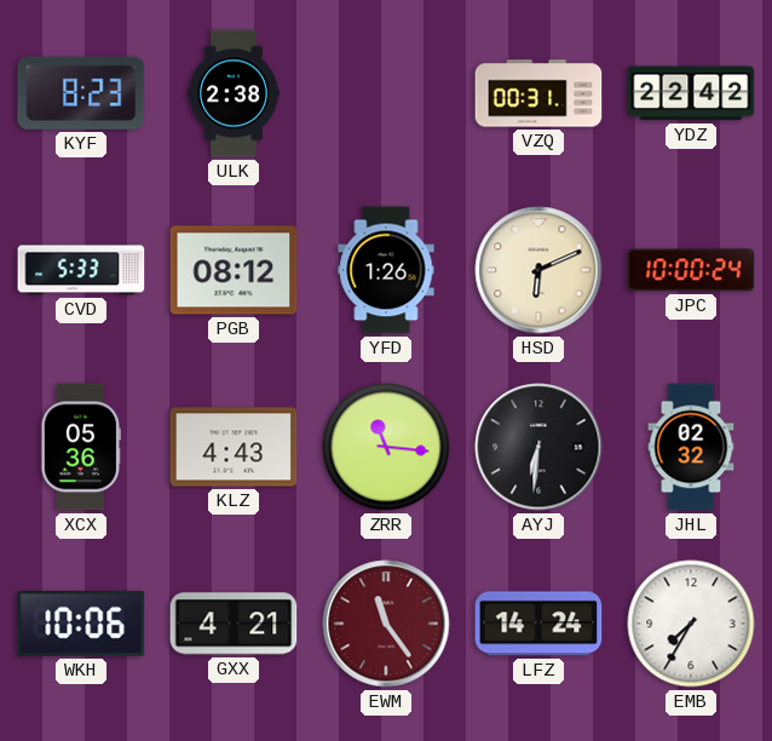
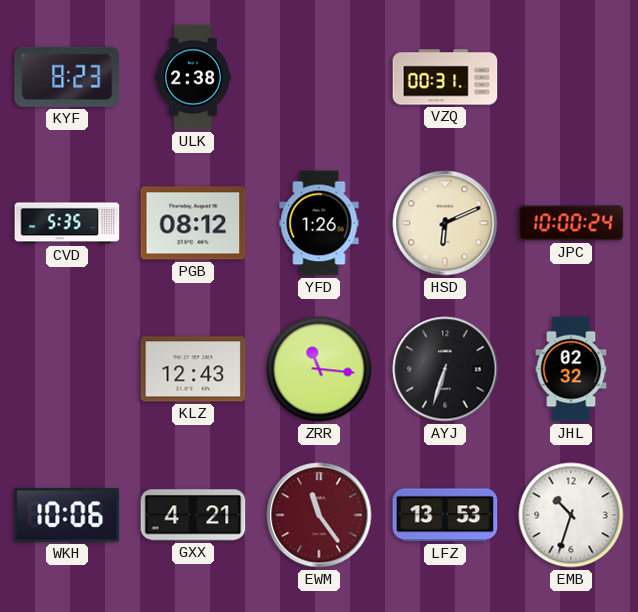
YDZ: 22:42 -> none (691, 93)
CVD: 5:33 -> 5:35 (67, 223)
XCX: 05:36 -> none (80, 447)
KLZ: 4:43 -> 12:43 (193, 369)
AYJ: 6:31 -> 6:33 (445, 369)
LFZ: 14:24 -> 13:53 (445, 515)
EMB: 7:35 -> 10:33 (571, 515)
